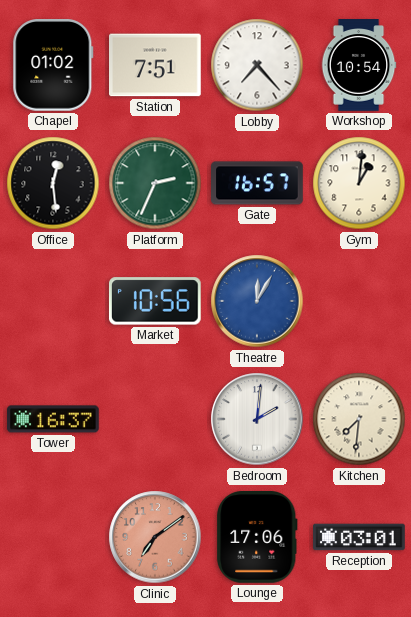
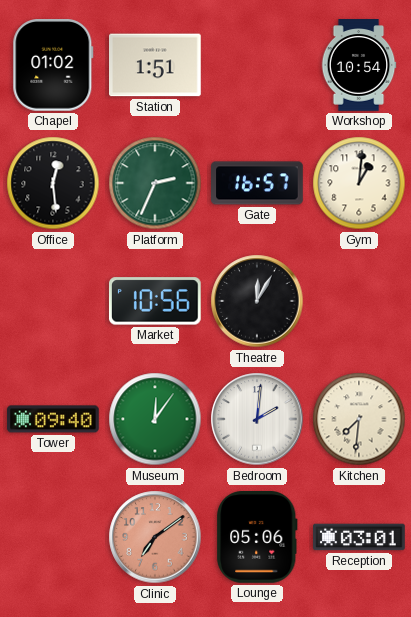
Station: 7:51 -> 1:51 (155, 65)
Lobby: 7:23 -> none (257, 65)
Theatre dial: blue -> black (257, 301)
Tower: 16:37 -> 09:40 (53, 419)
Museum: none -> 12:06 (155, 419)
Lounge: 17:06 -> 05:06 (257, 538)
